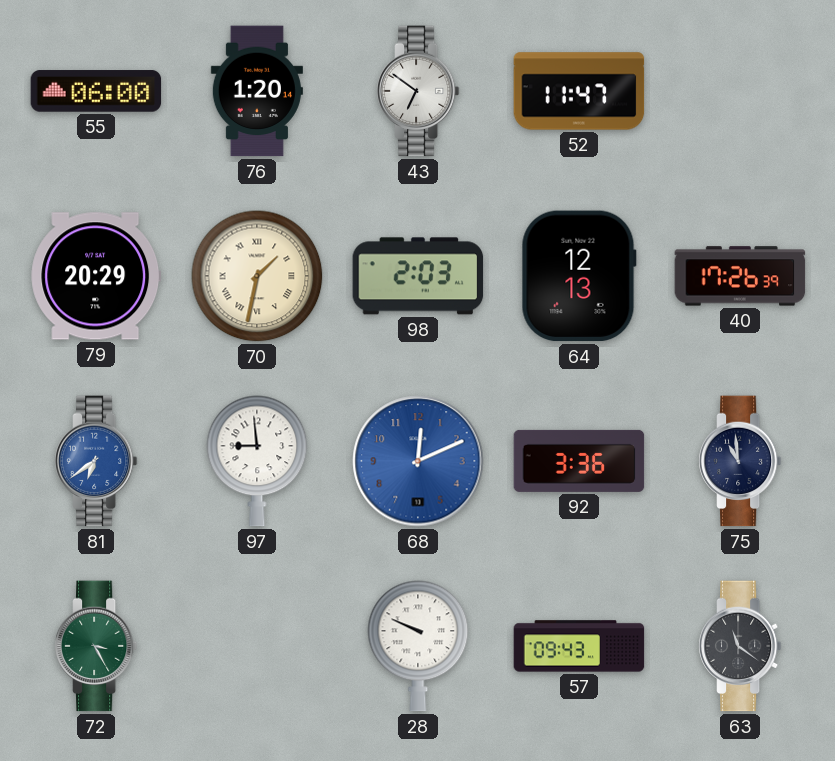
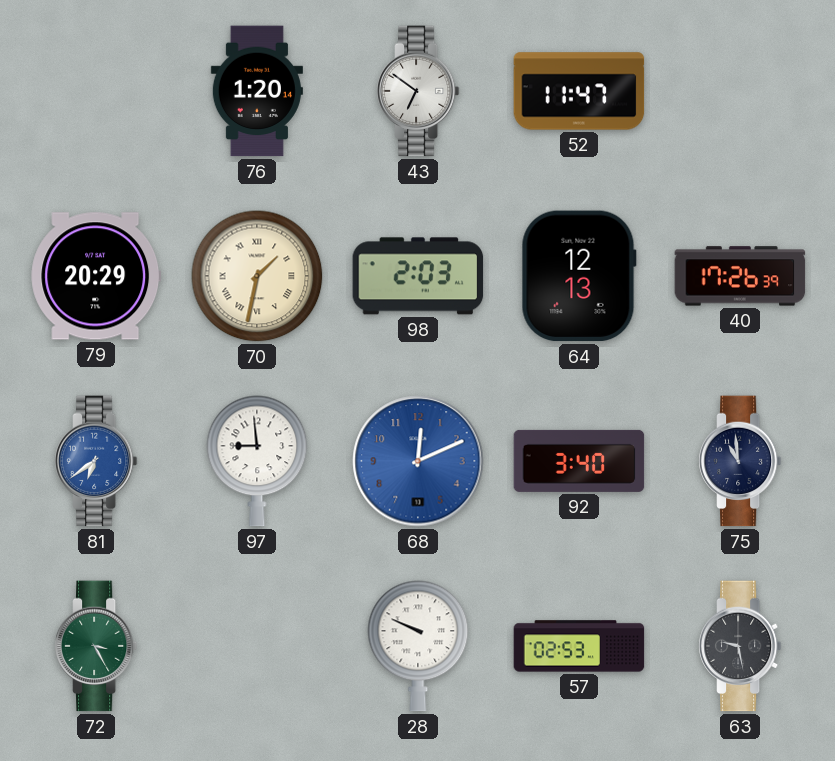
55: 06:00 -> none (96, 91)
92: 3:36 -> 3:40 (579, 461)
57: 09:43 -> 02:53 (579, 646)
63: 11:21 -> 9:28 (740, 646)
